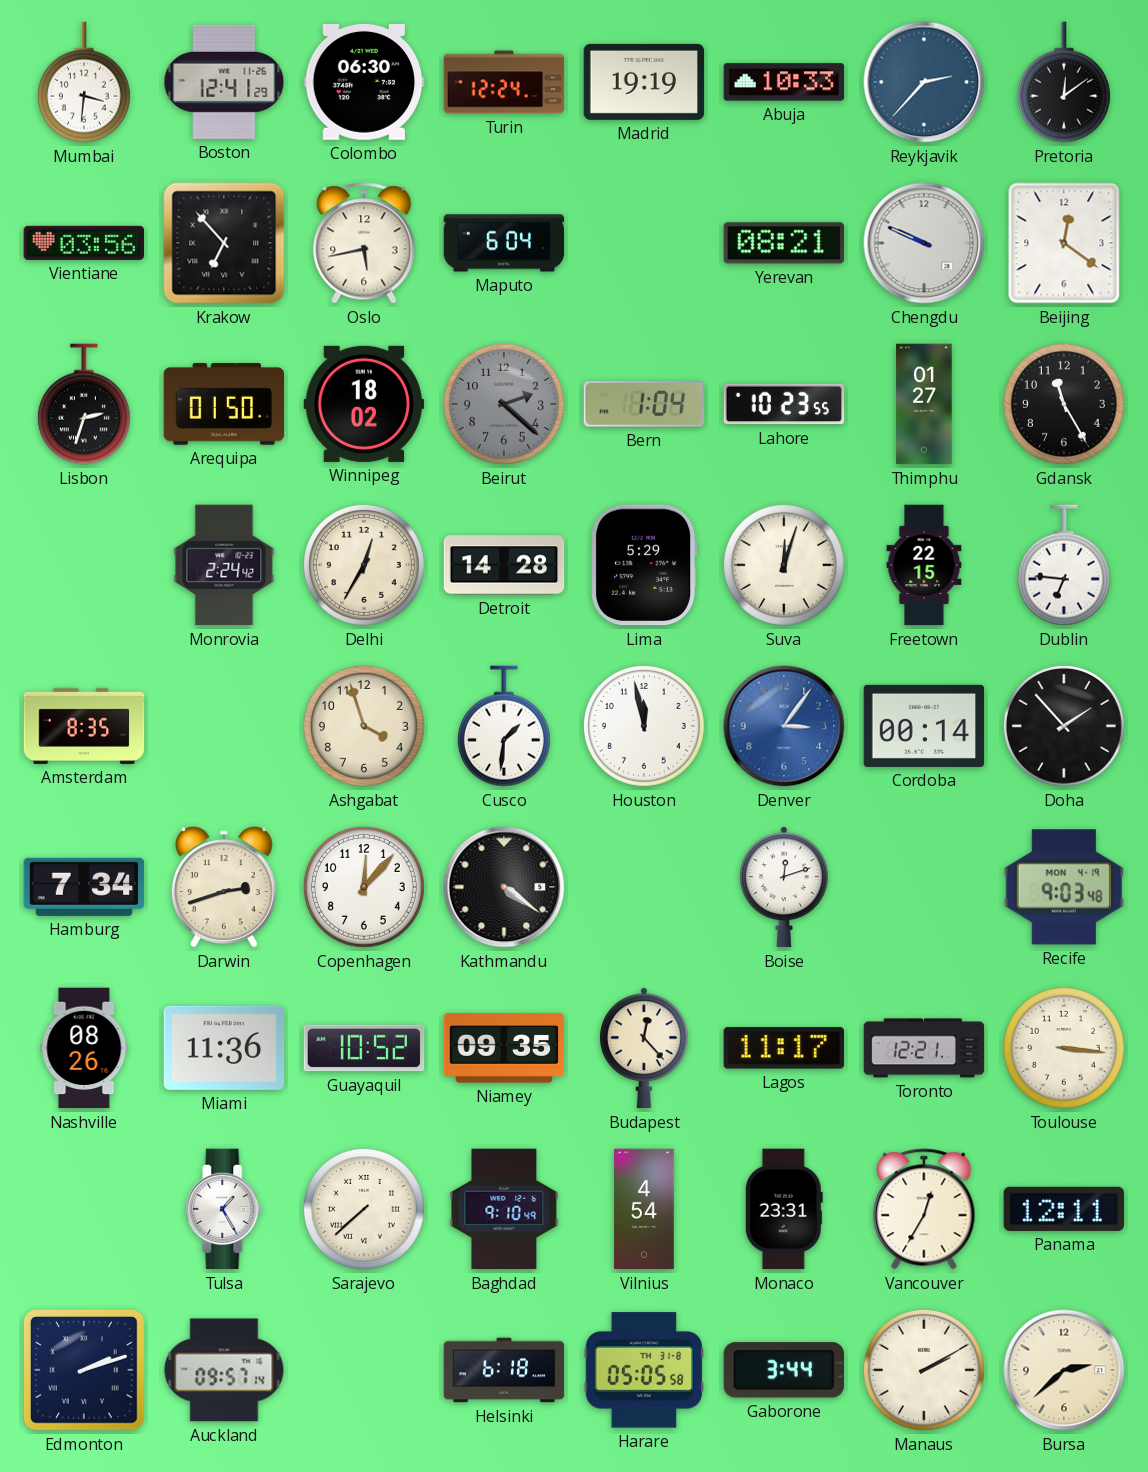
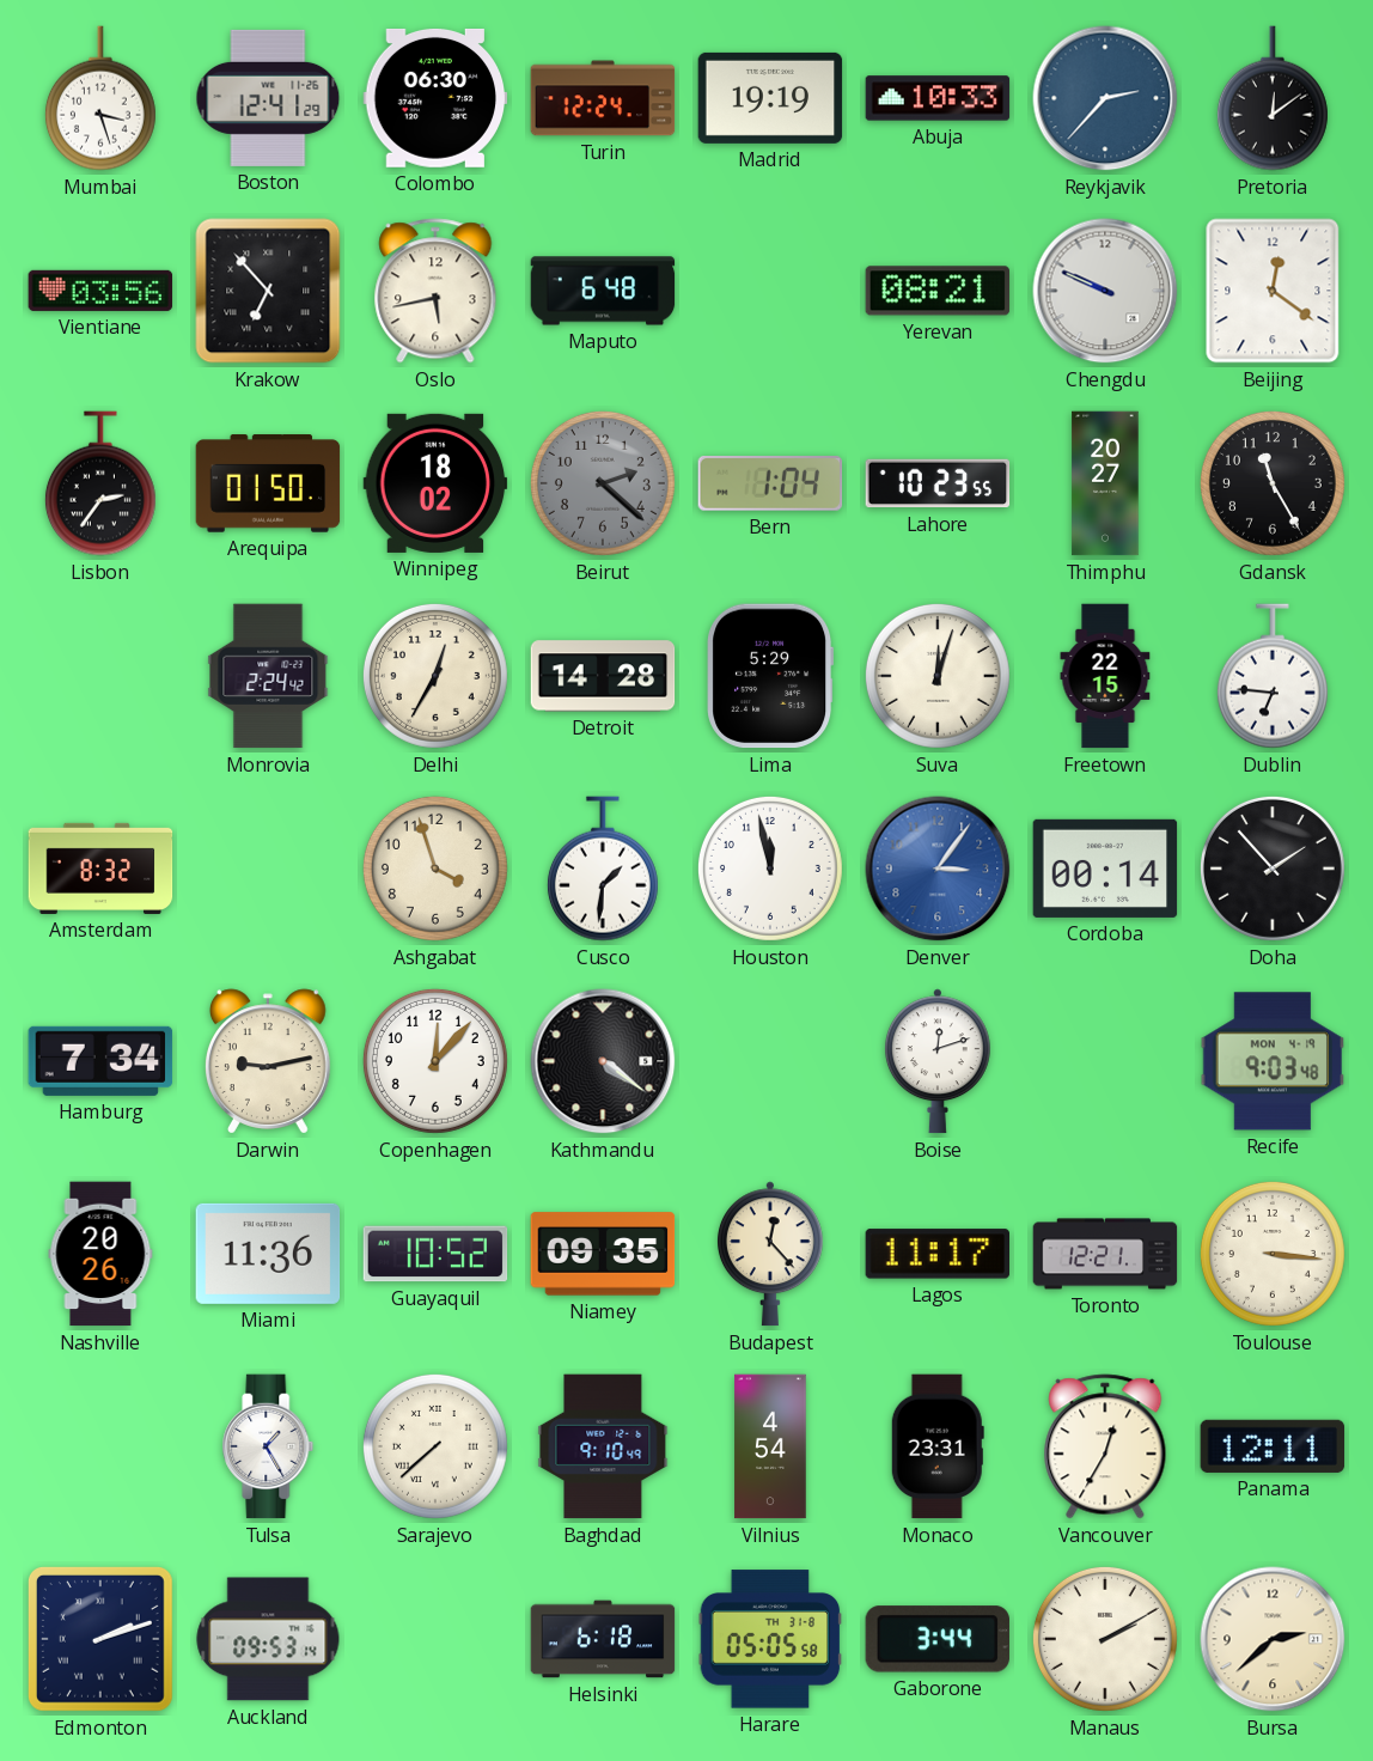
Mumbai: 3:31 -> 3:27 (100, 98)
Maputo: 6:04 -> 6:48 (603, 291)
Lisbon: 2:33 -> 2:36 (100, 483)
Thimphu: 01:27 -> 20:27 (1105, 483)
Amsterdam: 8:35 -> 8:32 (100, 869)
Darwin: 2:42 -> 9:13 (268, 1061)
Nashville: 08:26 -> 20:26 (100, 1254)
Auckland: 09:57 -> 09:53 (268, 1639)
